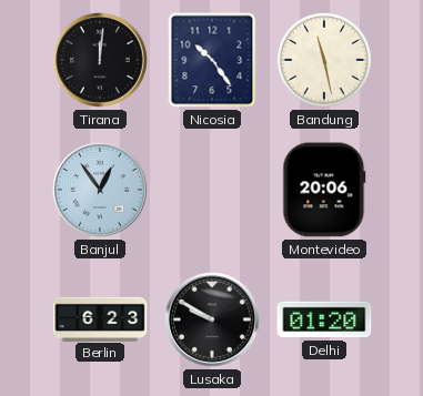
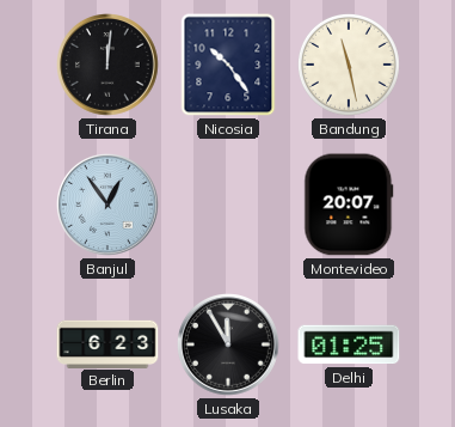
Montevideo: 20:06 -> 20:07 (349, 205)
Lusaka: 9:50 -> 11:55 (229, 346)
Delhi: 01:20 -> 01:25 (349, 344)
